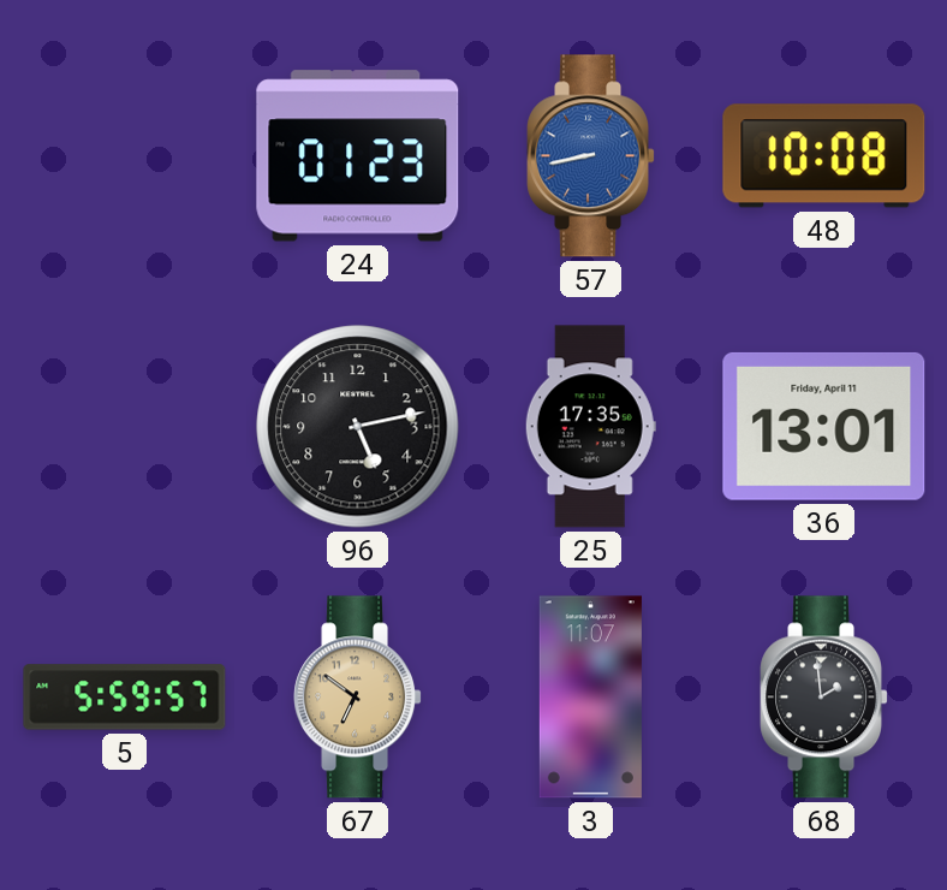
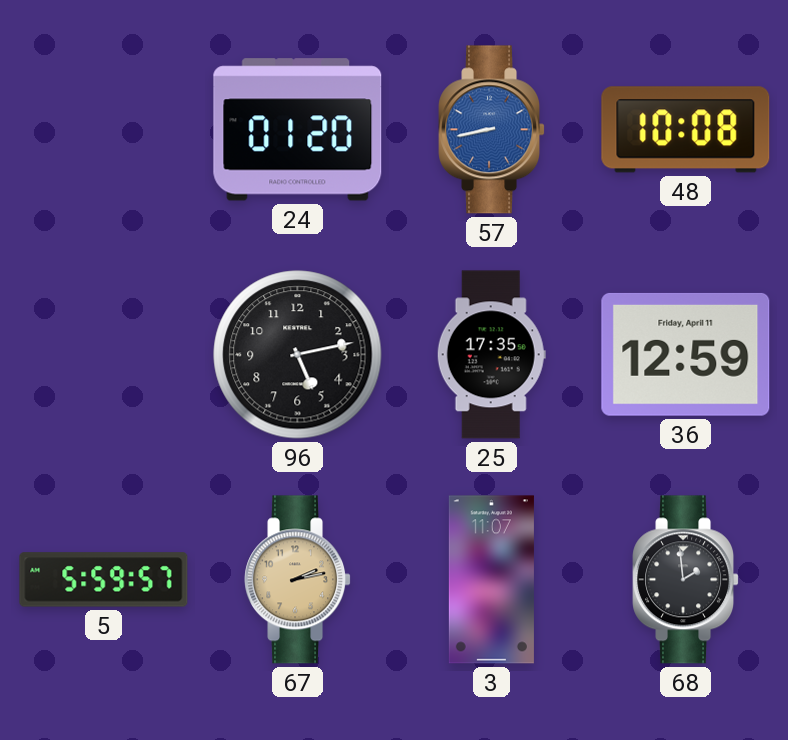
24: 01:23 -> 01:20 (298, 130)
36: 13:01 -> 12:59 (686, 354)
67: 6:51 -> 2:13 (298, 580)
